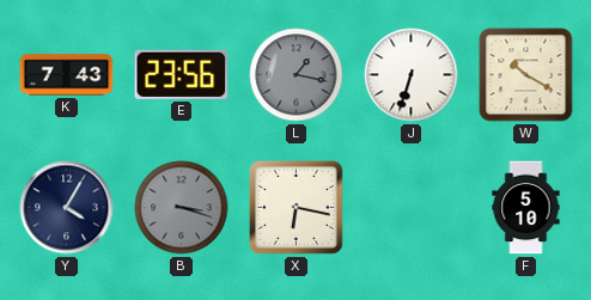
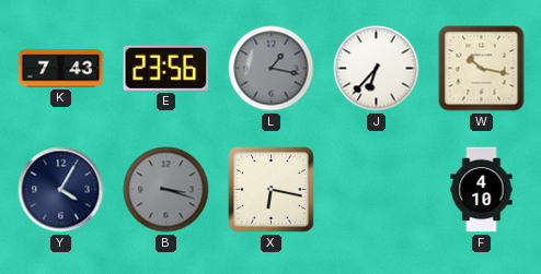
J: 6:33 -> 6:37 (377, 69)
W: 10:20 -> 10:17 (482, 69)
F: 5:10 -> 4:10 (482, 190)
